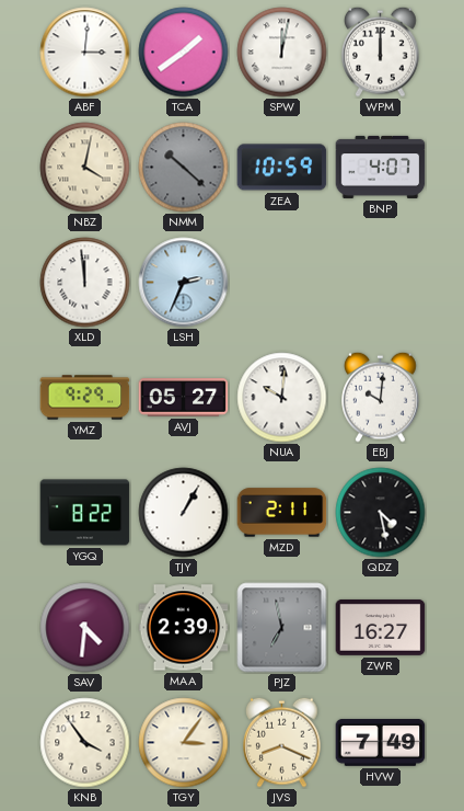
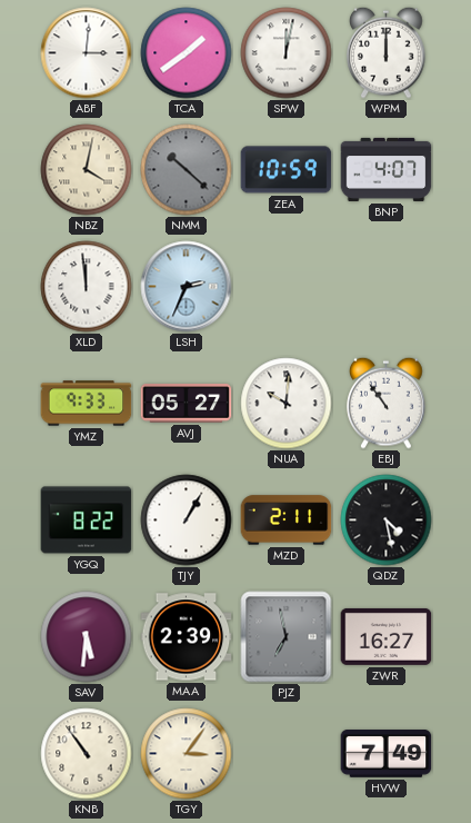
YMZ: 9:29 -> 9:33 (87, 404)
EBJ: 10:01 -> 10:54 (387, 403)
SAV: 4:31 -> 5:31 (87, 637)
KNB: 3:54 -> 10:54 (87, 754)
JVS: 8:19 -> none (282, 742)
